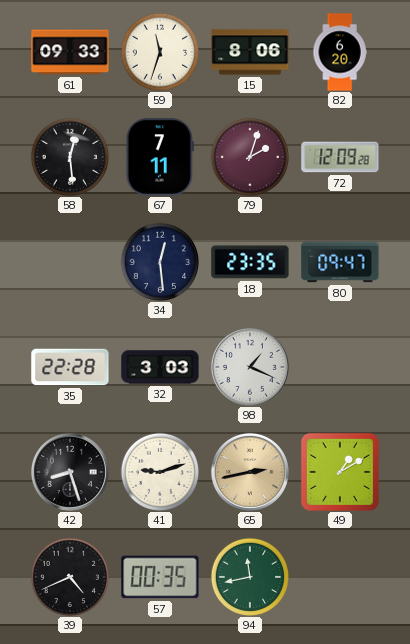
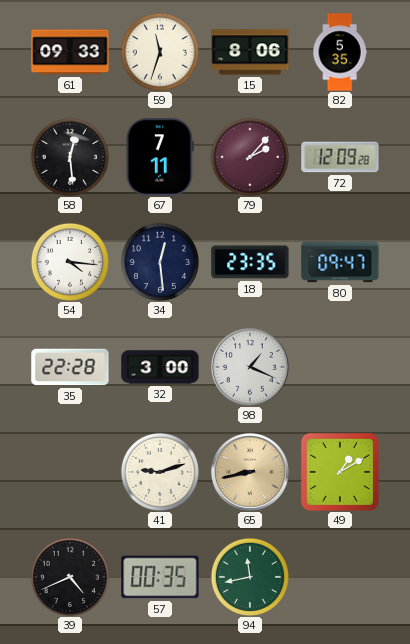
82: 6:20 -> 5:35 (340, 52)
79: 2:03 -> 2:07 (249, 156)
54: none -> 4:16 (69, 261)
32: 3:03 -> 3:00 (160, 367)
42: 8:27 -> none (70, 472)
65: 2:43 -> 8:43 (250, 472)
